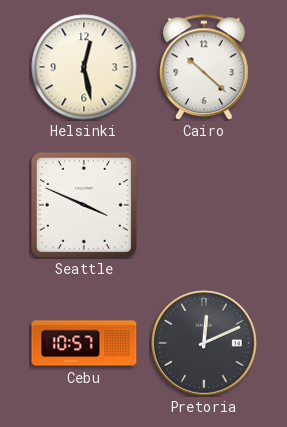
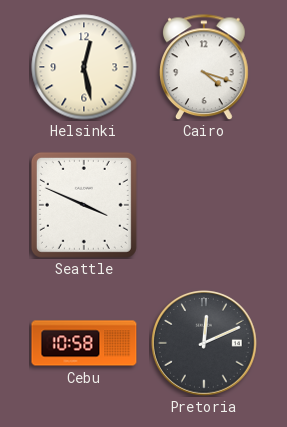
Cairo: 10:22 -> 4:18 (205, 67)
Cebu: 10:57 -> 10:58 (84, 343)
